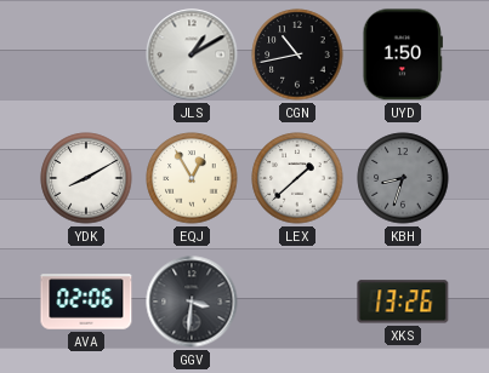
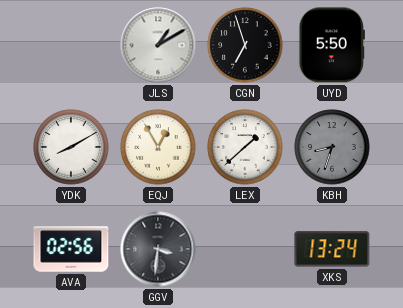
CGN: 10:43 -> 6:57 (245, 45)
UYD: 1:50 -> 5:50 (332, 45)
AVA: 02:06 -> 02:56 (71, 249)
XKS: 13:26 -> 13:24 (332, 249)
